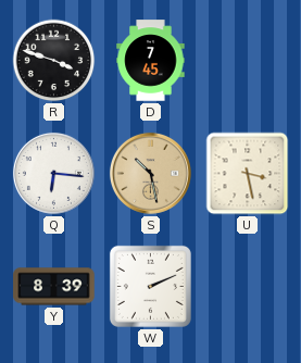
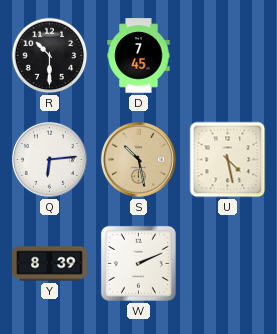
R: 3:48 -> 10:30 (50, 56)
Q: 6:16 -> 6:14 (49, 159)
U: 3:28 -> 4:28 (228, 160)
